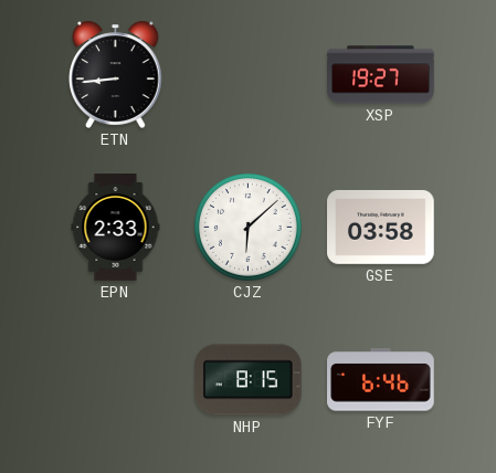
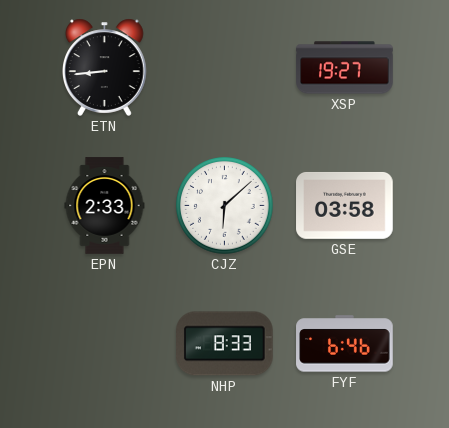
NHP: 8:15 -> 8:33 (225, 344)
